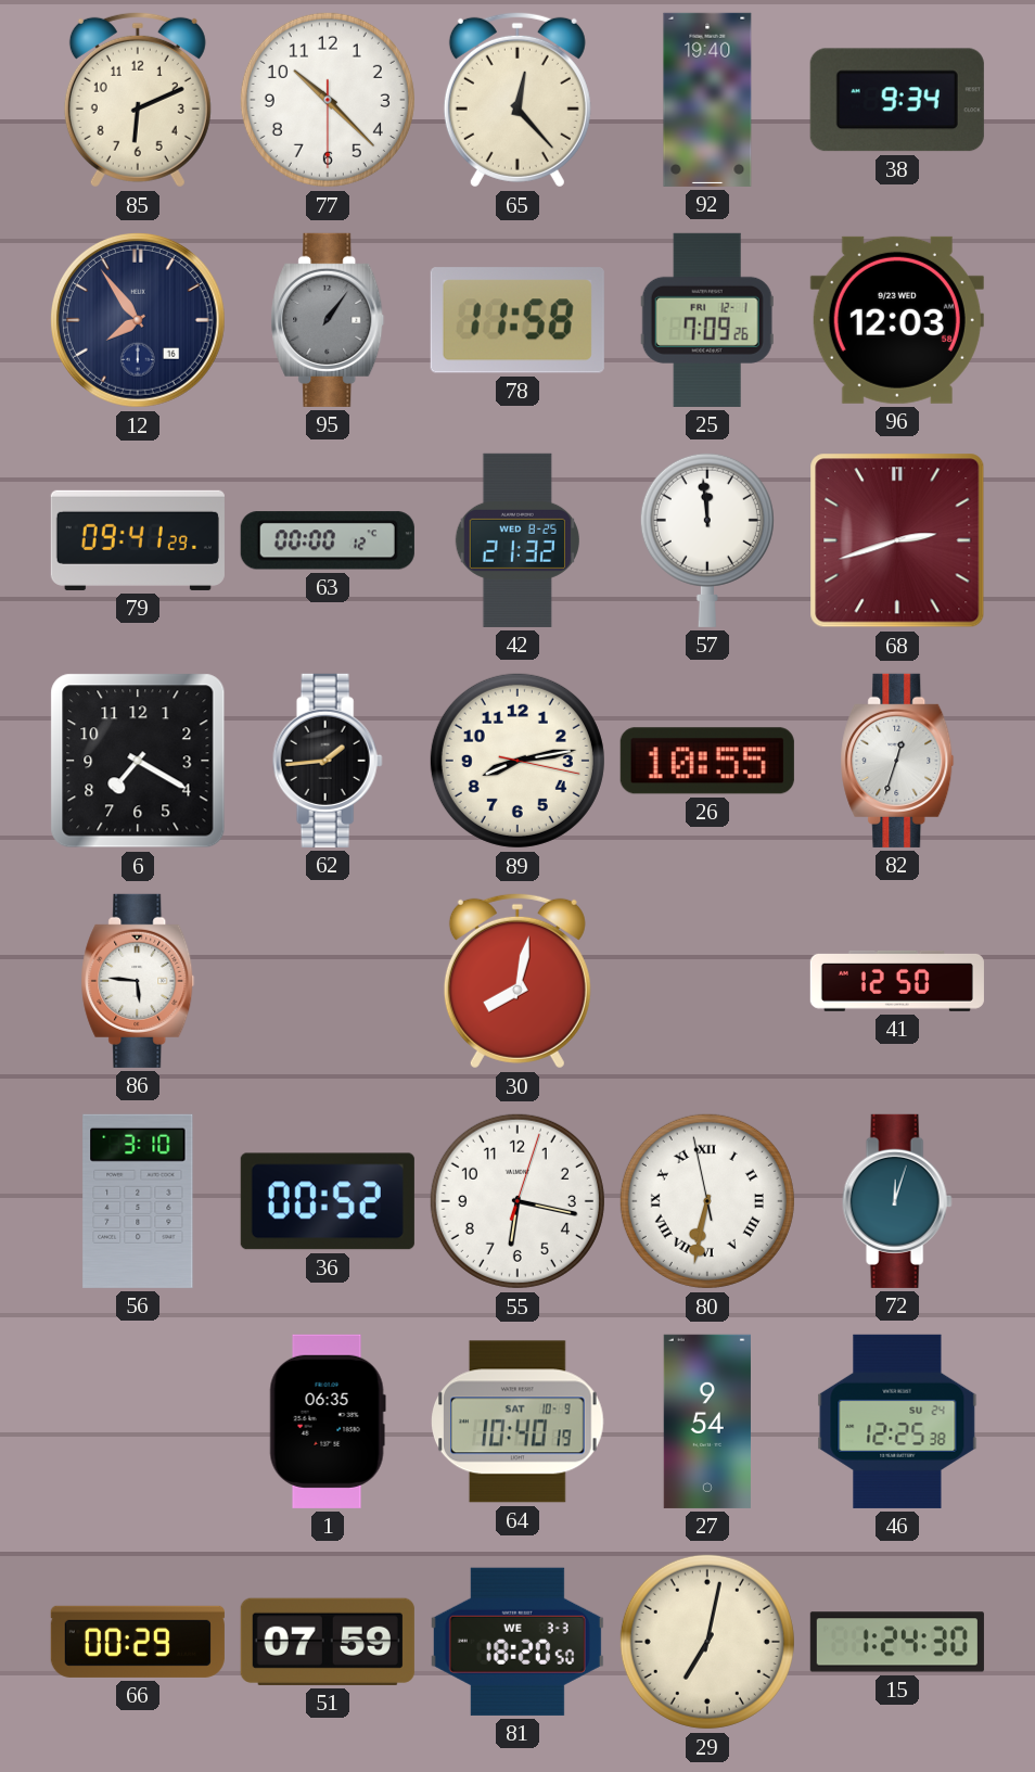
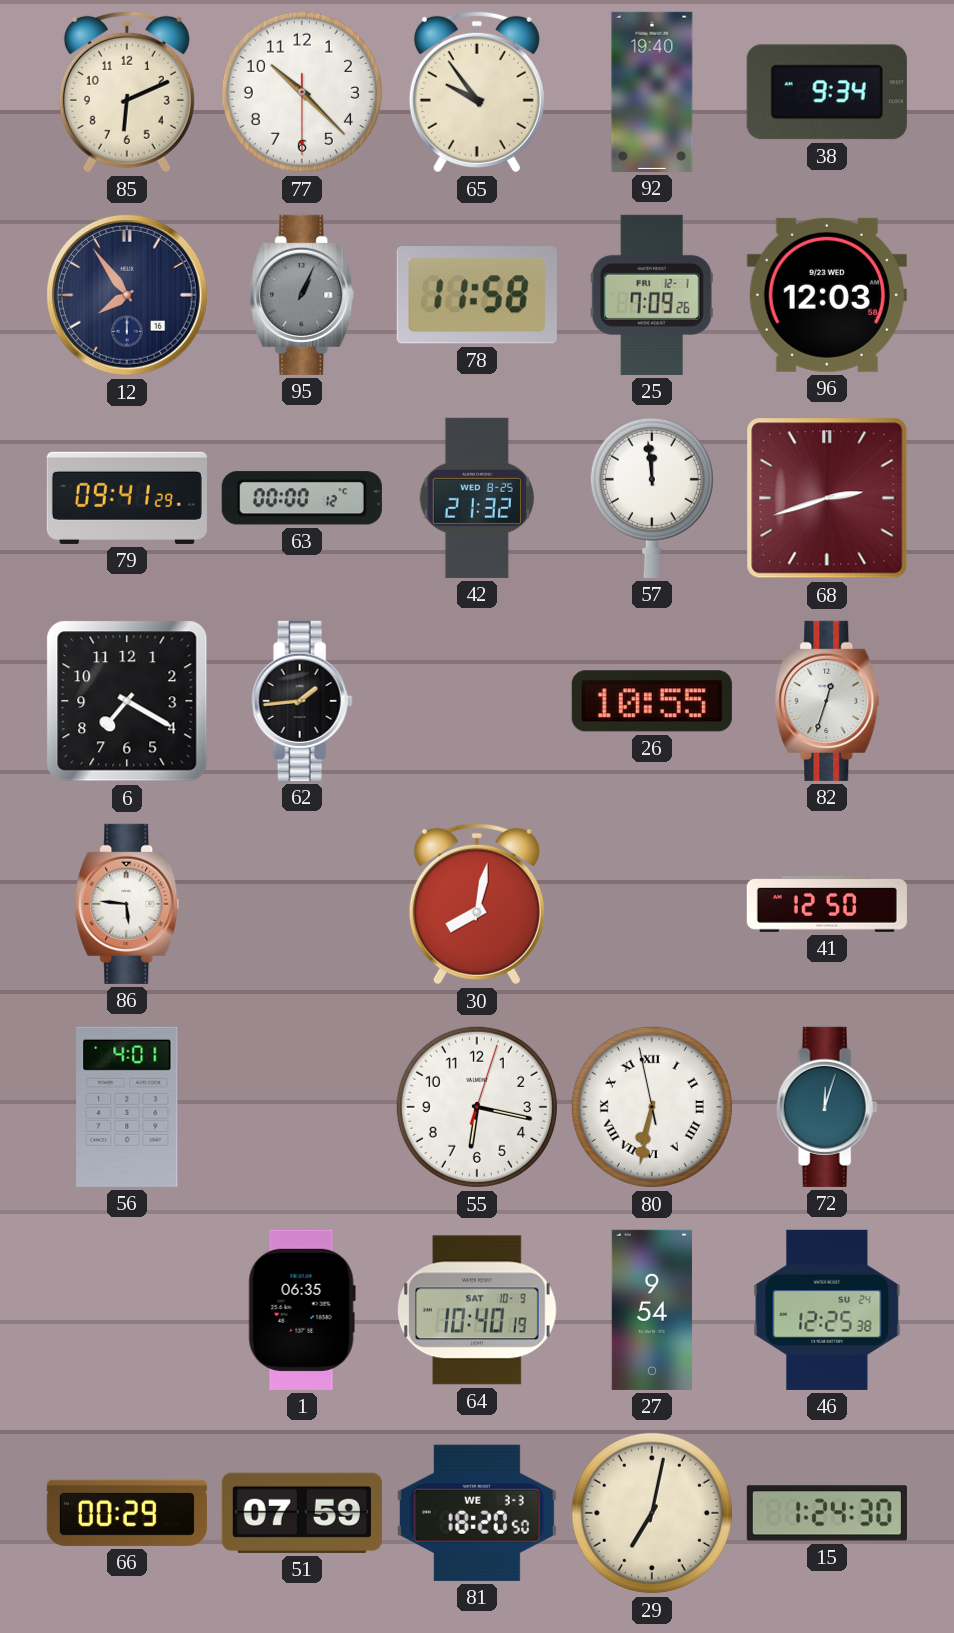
65: 12:23 -> 9:54 (477, 92)
95: 1:06 -> 1:04 (302, 295)
89: 8:13 -> none (517, 761)
56: 3:10 -> 4:01 (127, 1107)
36: 00:52 -> none (328, 1201)
